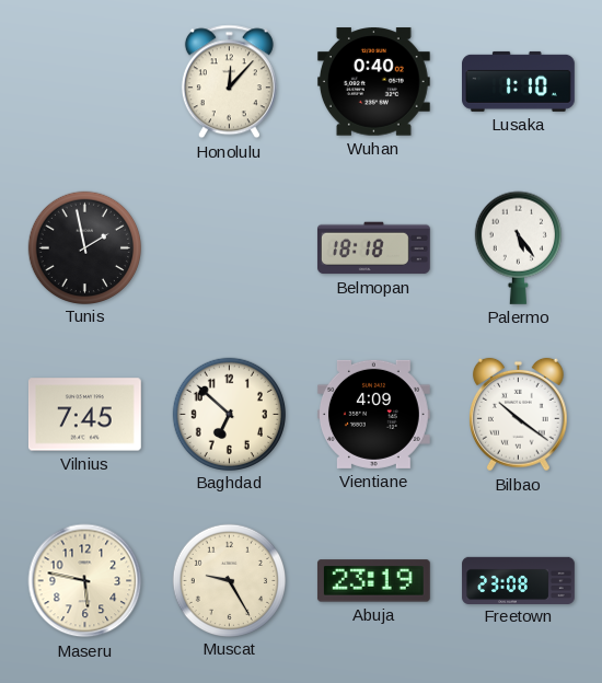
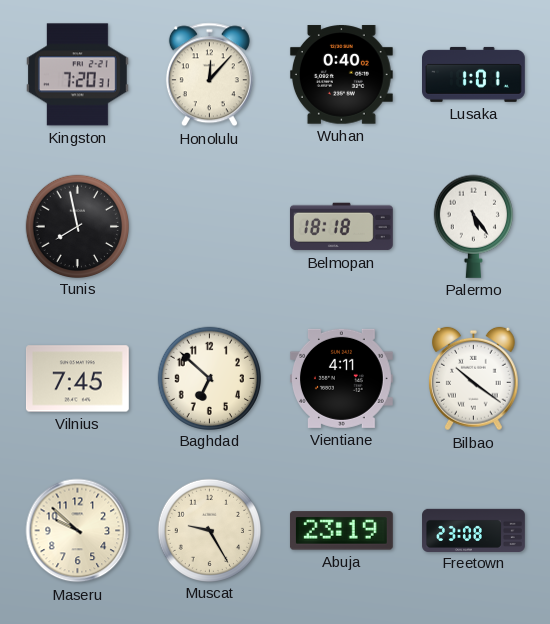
Kingston: none -> 7:20 (77, 75)
Lusaka: 1:10 -> 1:01 (474, 74)
Tunis: 1:58 -> 7:58 (77, 226)
Vientiane: 4:09 -> 4:11 (341, 378)
Maseru: 5:47 -> 9:52 (78, 531)
